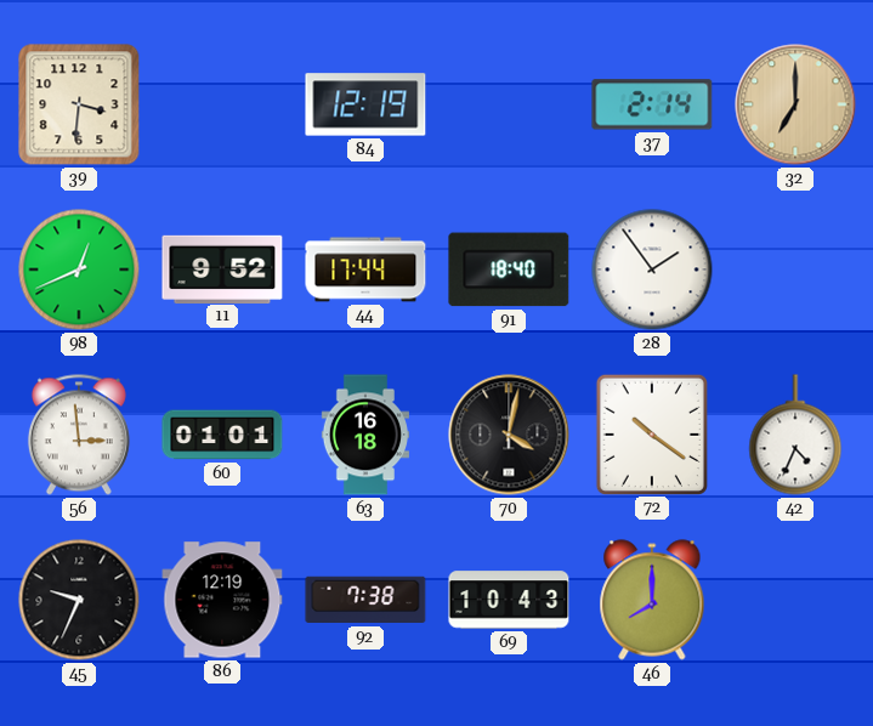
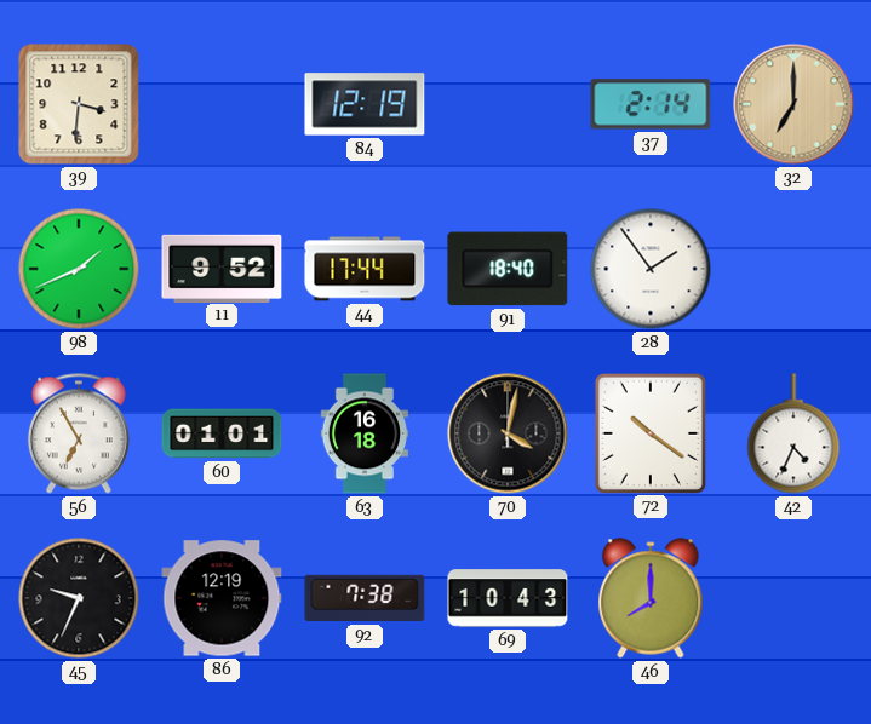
98: 12:41 -> 1:41 (79, 269)
56: 2:59 -> 6:55 (79, 433)
